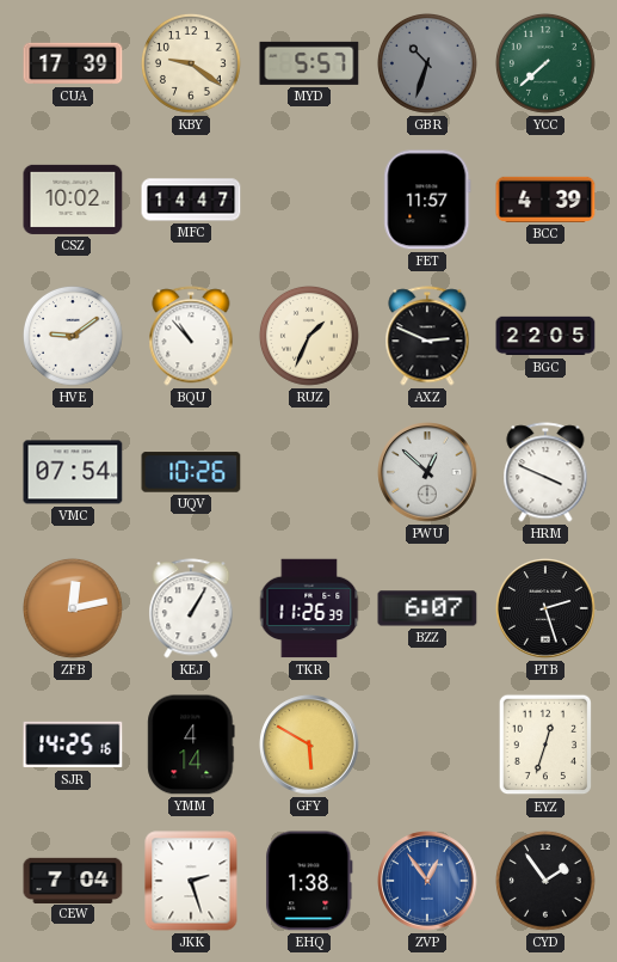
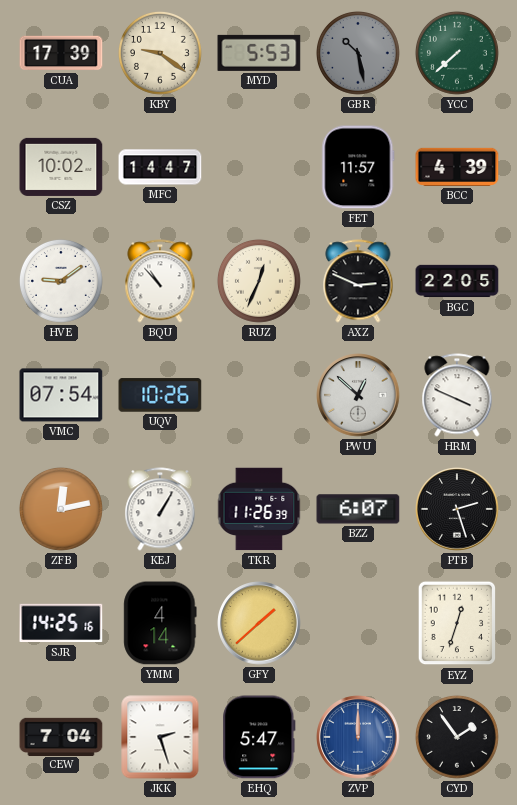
MYD: 5:57 -> 5:53 (259, 53)
GBR: 10:33 -> 10:28 (358, 53)
RUZ: 1:34 -> 12:34 (259, 281)
GFY: 5:50 -> 1:38 (259, 623)
EHQ: 1:38 -> 5:47 (259, 737)
ZVP: 12:54 -> 12:00 (358, 737)
